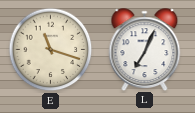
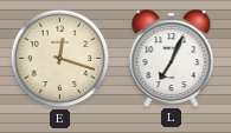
E: 11:18 -> 12:18 (60, 59)
